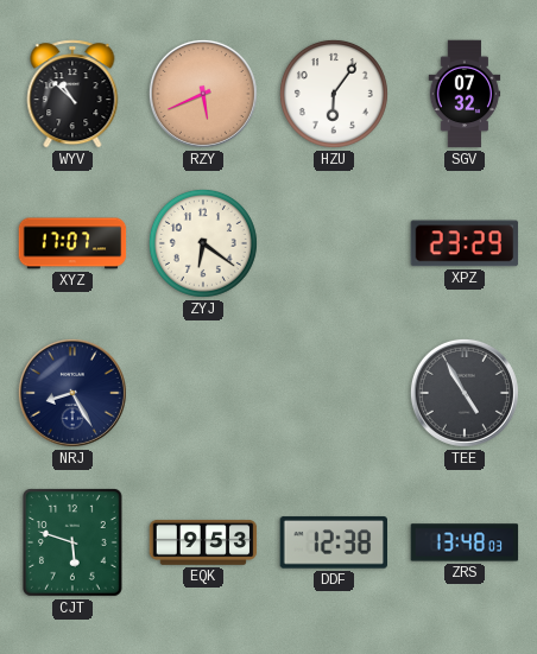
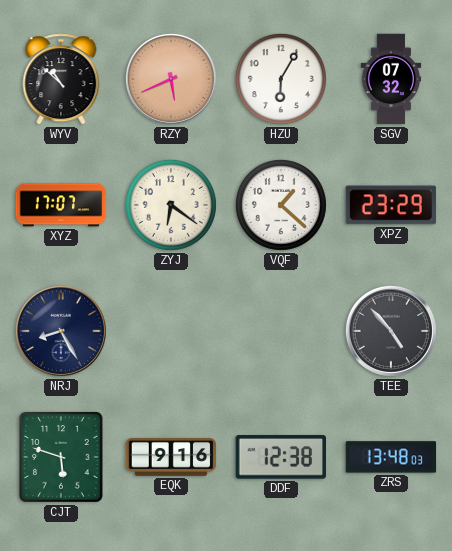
HZU: 6:06 -> 6:05 (281, 79)
VQF: none -> 1:22 (281, 205)
TEE: 4:55 -> 4:53 (391, 331)
EQK: 9:53 -> 9:16 (171, 457)
